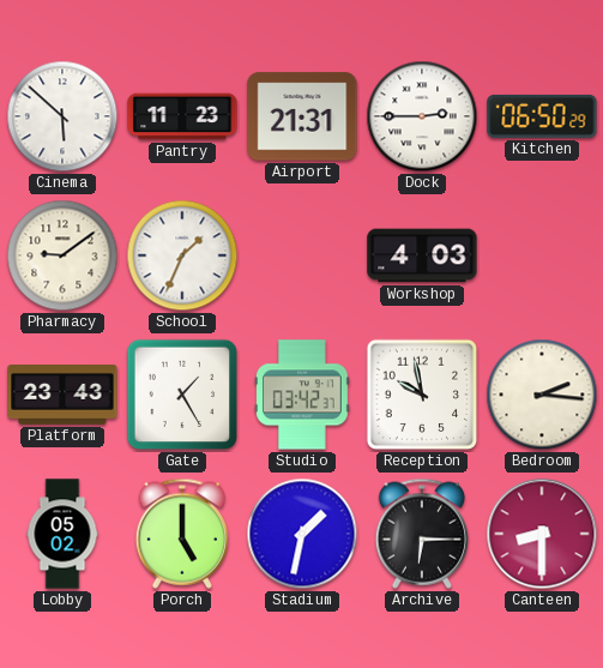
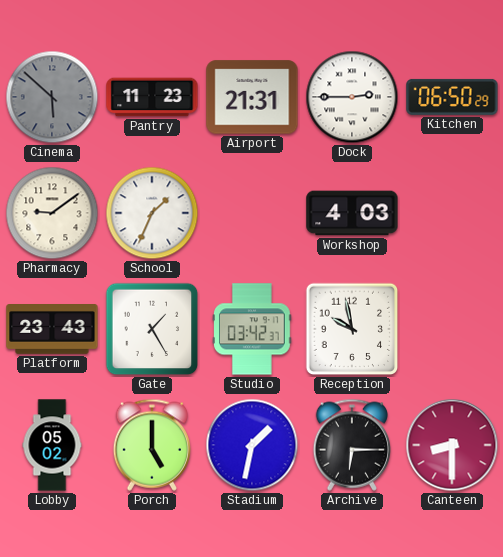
Cinema dial: white -> grey (52, 97)
Bedroom: 2:16 -> none (542, 395)
